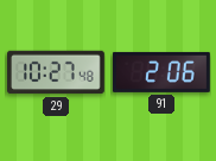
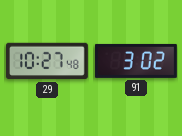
91: 2:06 -> 3:02 (136, 61)
